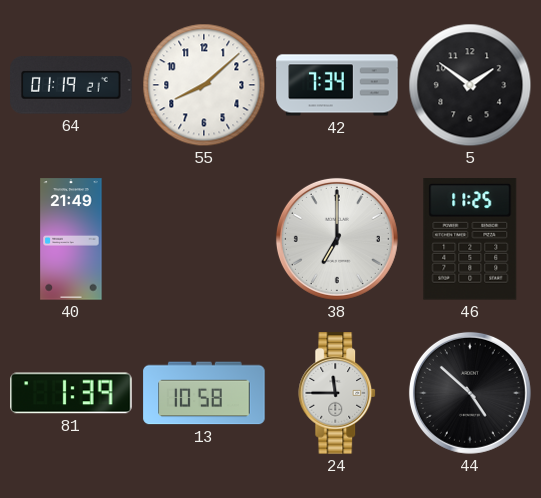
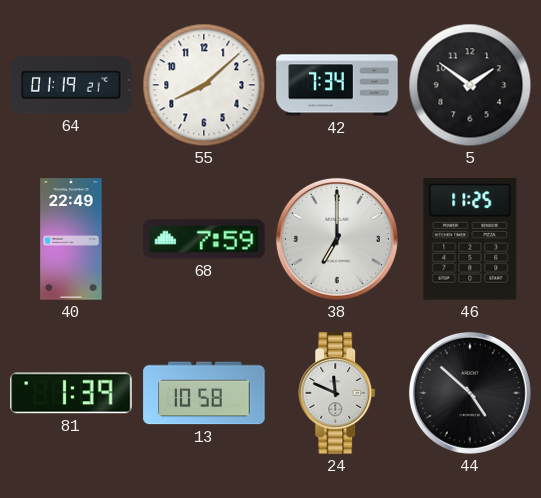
40: 21:49 -> 22:49 (71, 239)
68: none -> 7:59 (204, 239)
24: 11:45 -> 11:49 (338, 393)
